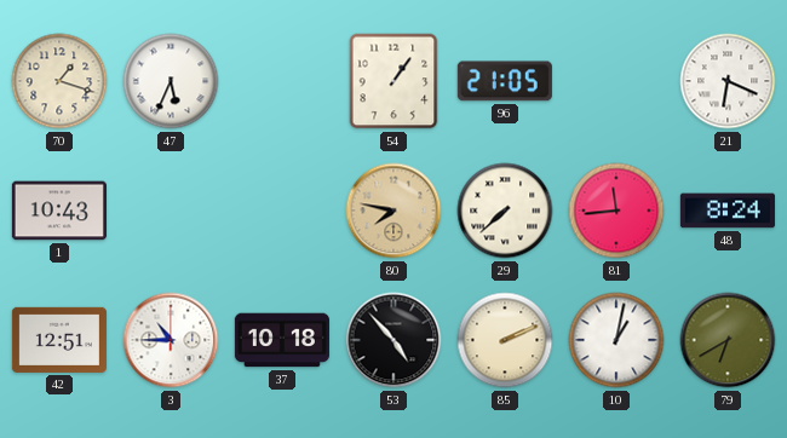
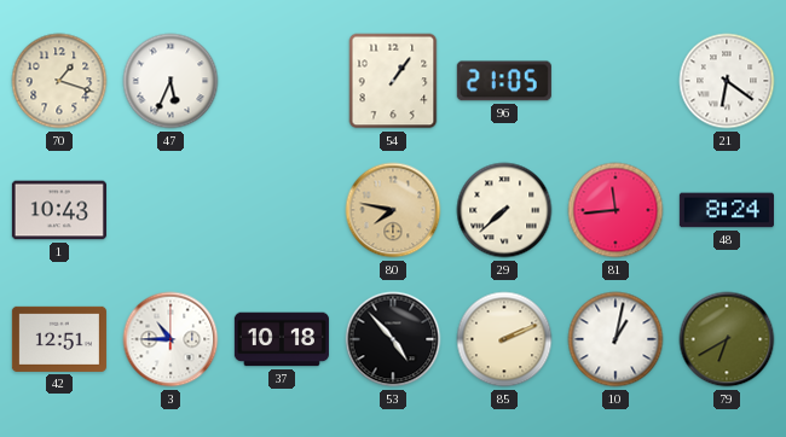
21: 6:19 -> 6:21 (727, 81)
